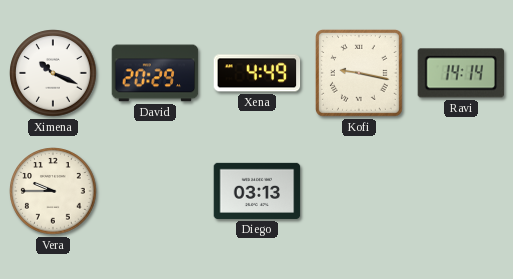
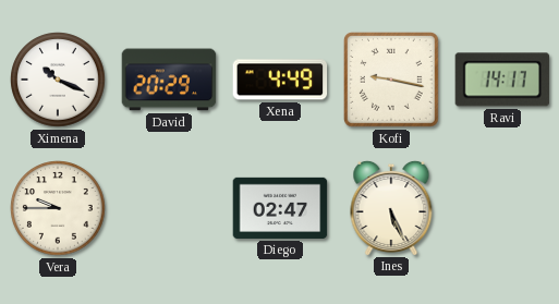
Ravi: 14:14 -> 14:17 (502, 80)
Diego: 03:13 -> 02:47 (280, 208)
Ines: none -> 5:26 (391, 207)
